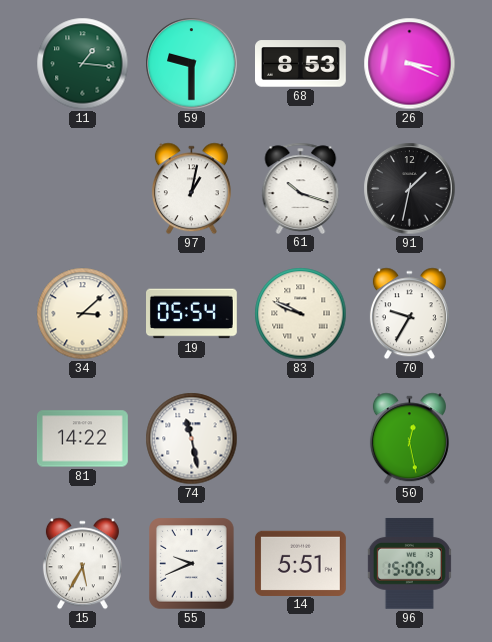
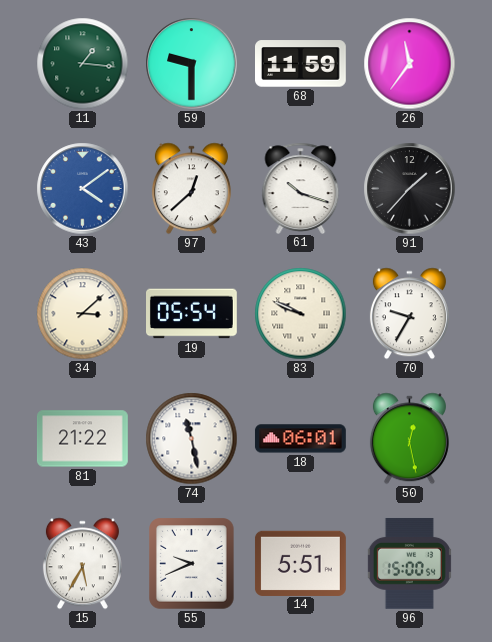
68: 8:53 -> 11:59 (301, 64)
26: 3:19 -> 11:36 (410, 64)
43: none -> 4:09 (83, 189)
97: 1:02 -> 12:38 (191, 189)
91: 1:32 -> 1:37 (410, 189)
81: 14:22 -> 21:22 (82, 439)
18: none -> 06:01 (301, 439)
